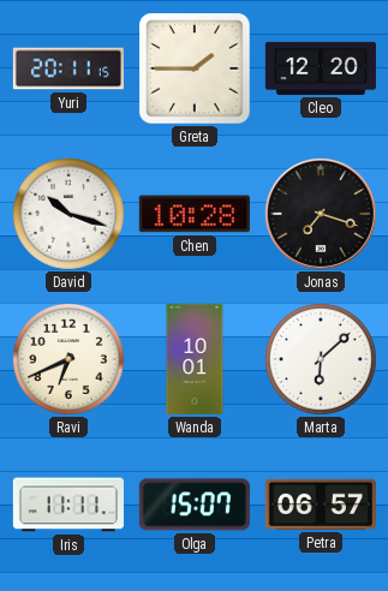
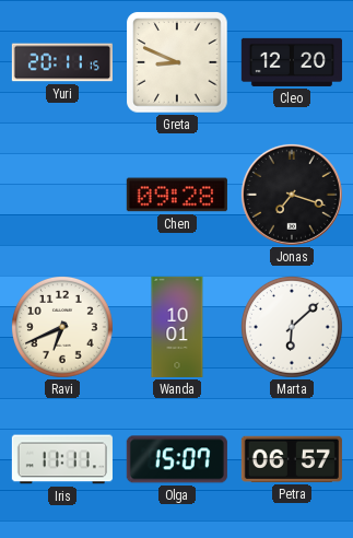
Greta: 1:45 -> 8:49 (177, 62)
David: 10:18 -> none (68, 214)
Chen: 10:28 -> 09:28 (177, 195)
